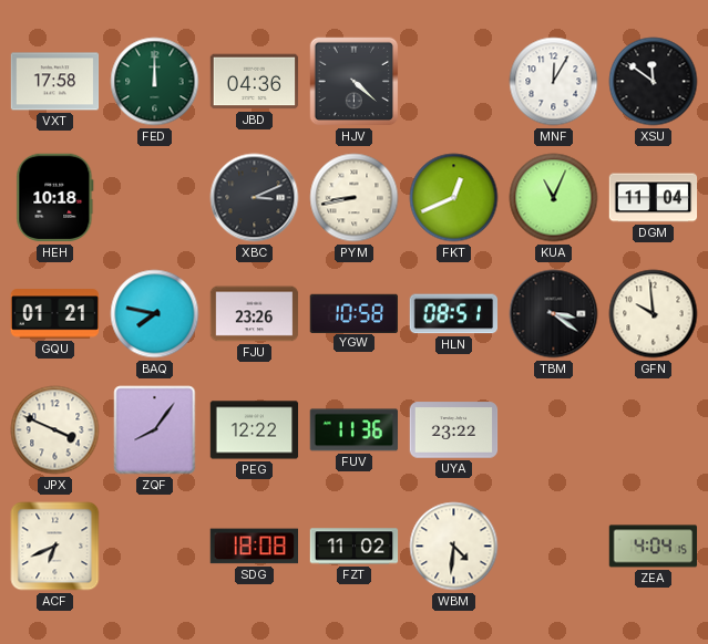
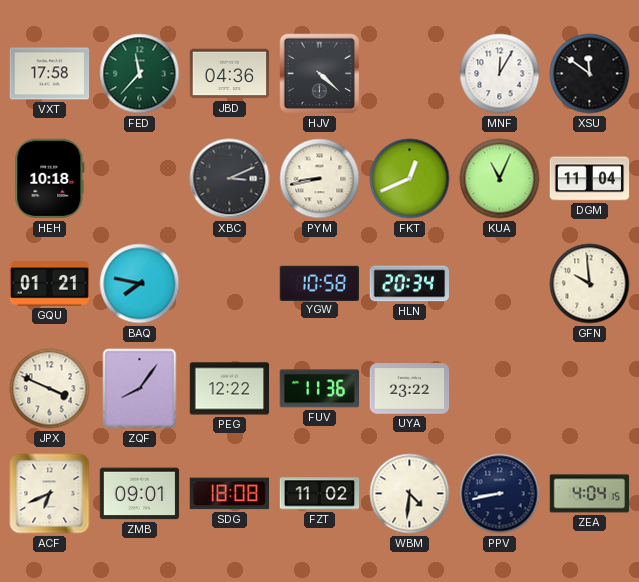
FED: 12:00 -> 11:37 (140, 74)
FJU: 23:26 -> none (255, 314)
HLN: 08:51 -> 20:34 (409, 284)
TBM: 3:21 -> none (554, 314)
ZMB: none -> 09:01 (140, 494)
PPV: none -> 8:43 (500, 494)
